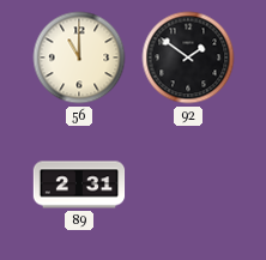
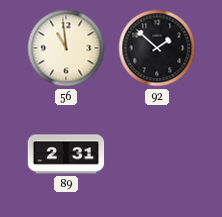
56: 11:00 -> 10:59 (66, 48)
92: 1:51 -> 1:52 (157, 48)
